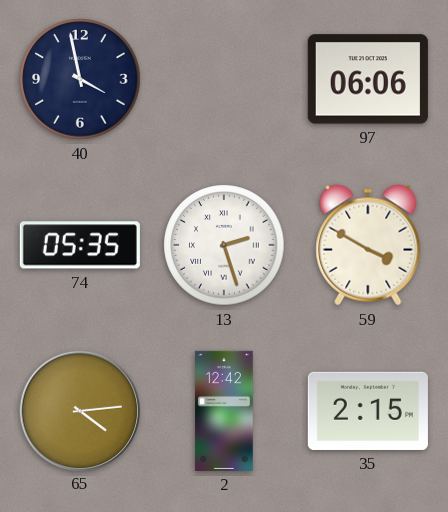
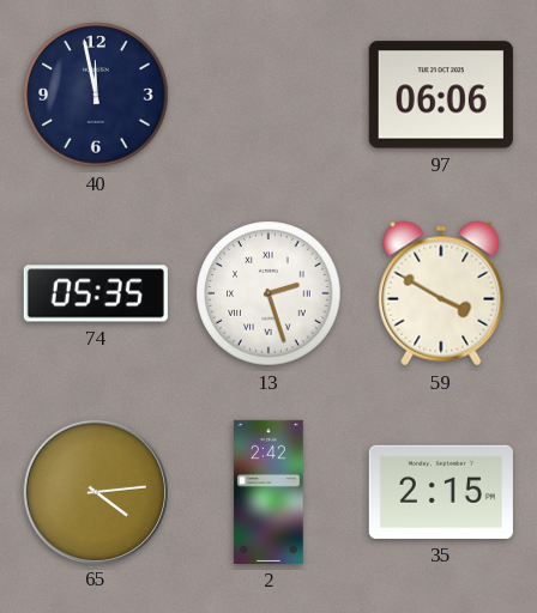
40: 3:58 -> 11:58 (96, 95)
2: 12:42 -> 2:42 (268, 492)
